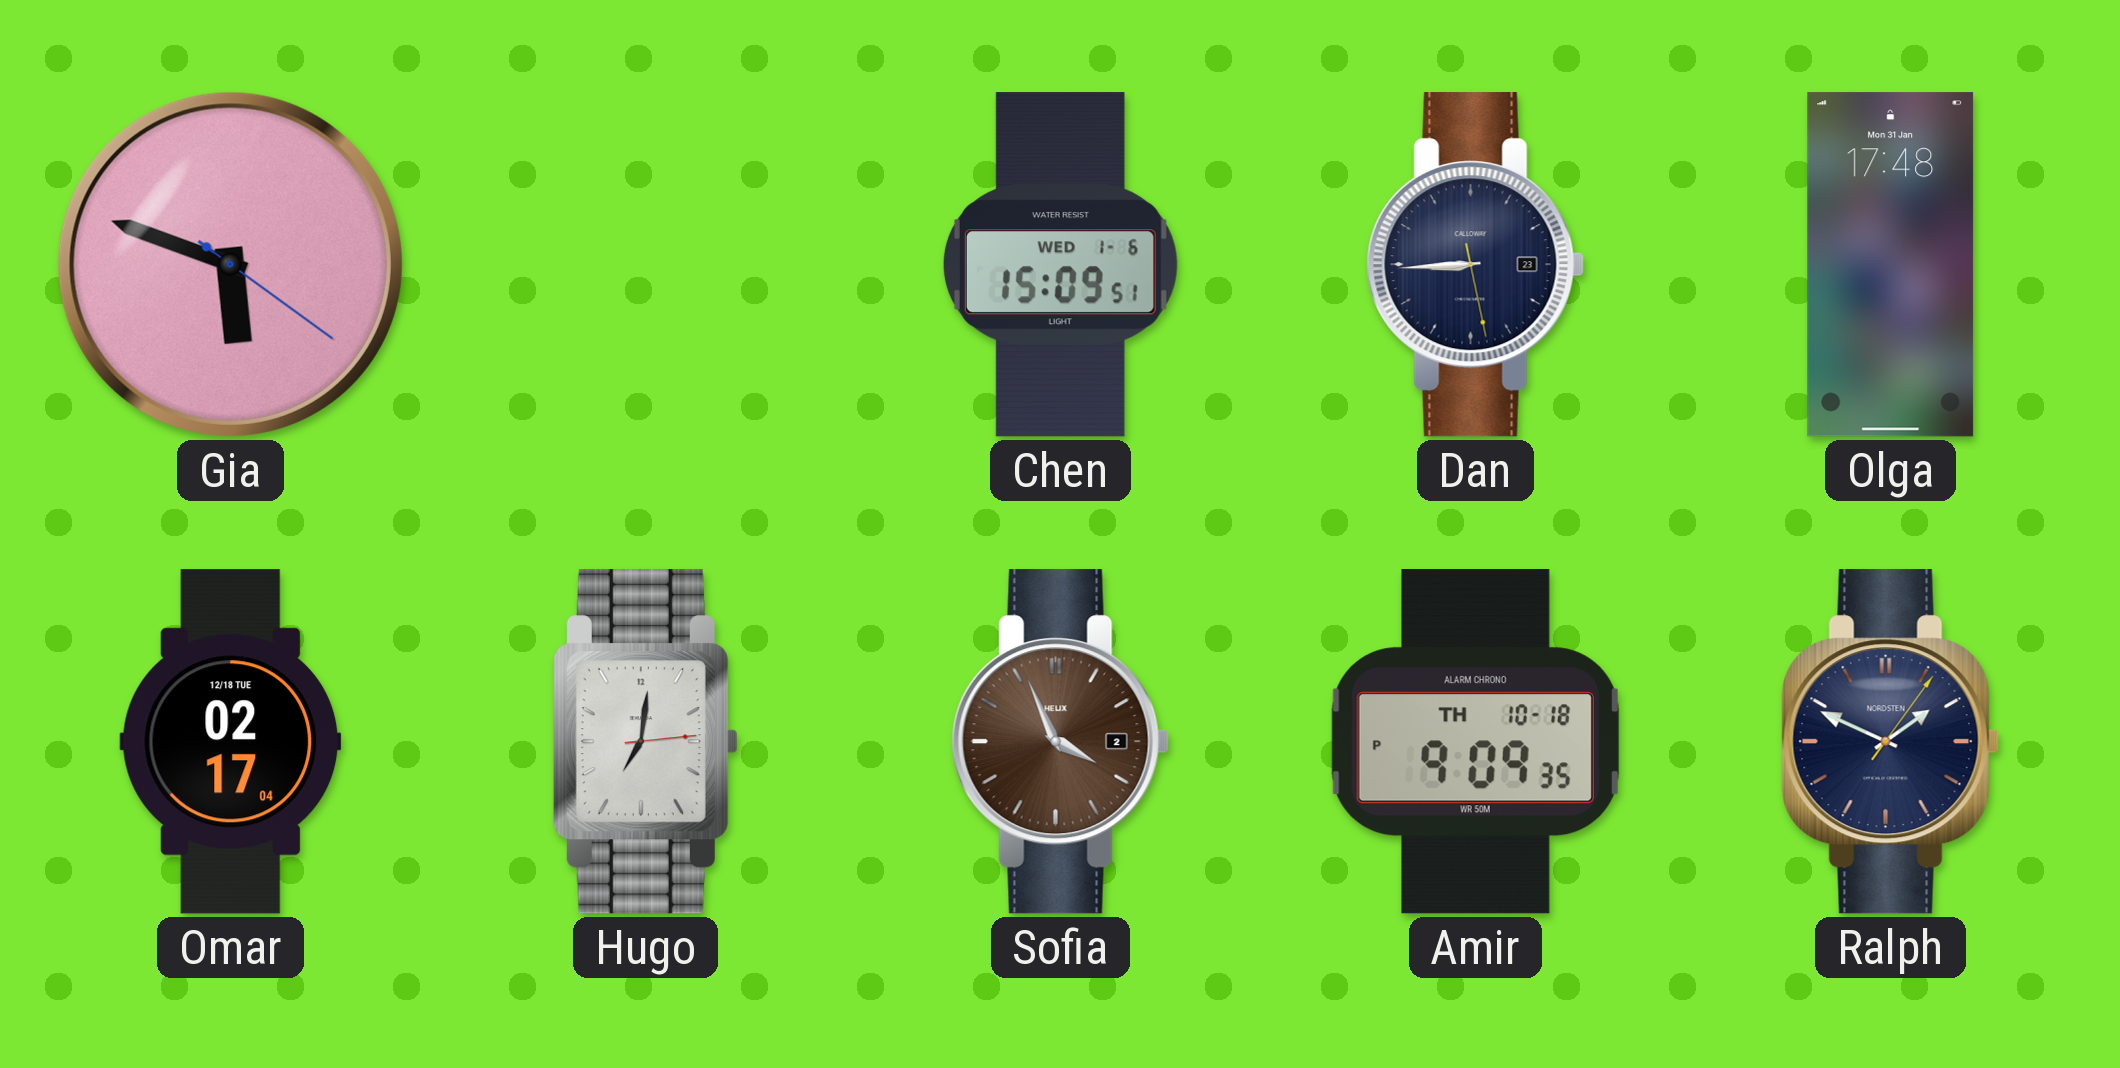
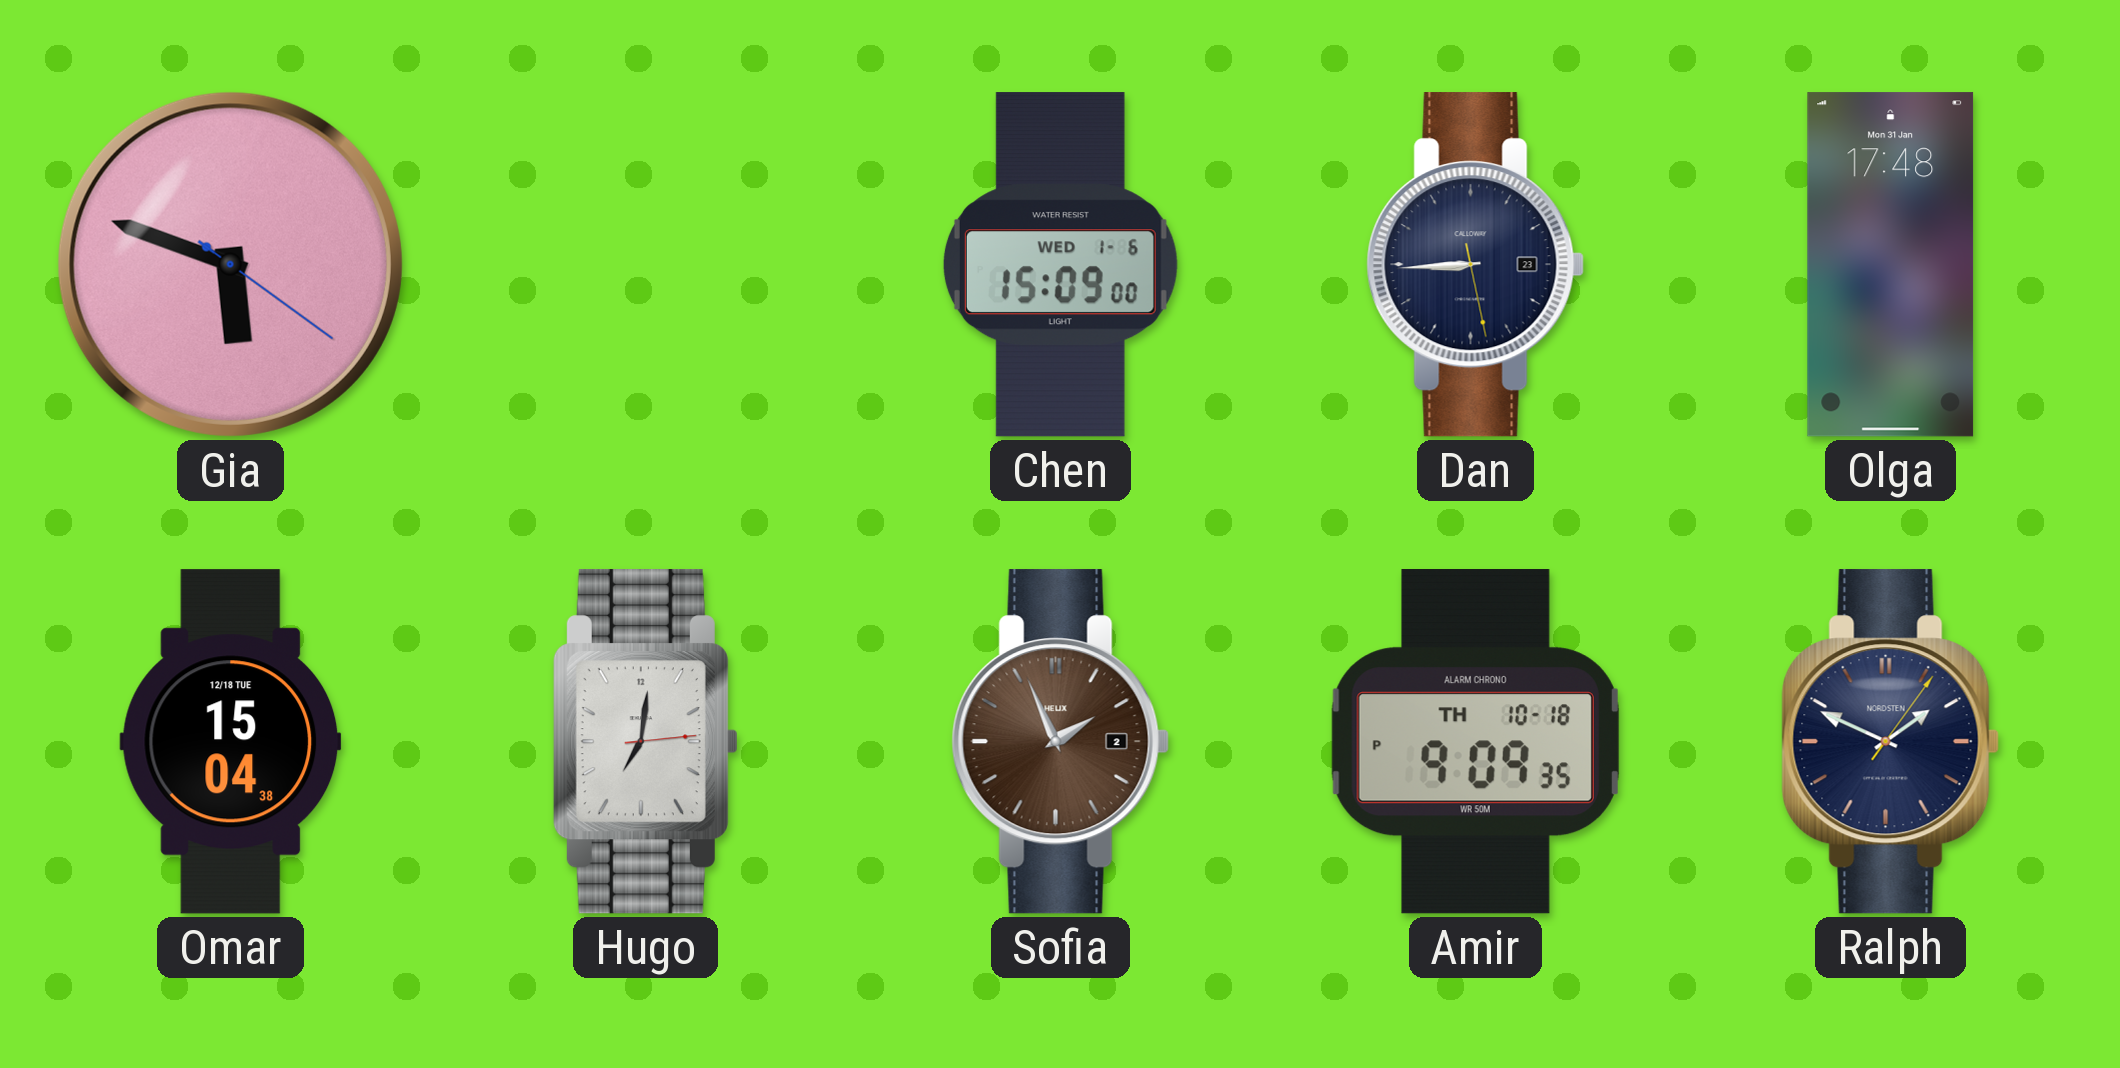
Chen: 15:09:51 -> 15:09:00 (1060, 265)
Omar: 02:17 -> 15:04 (231, 742)
Sofia: 3:56 -> 1:56 (1060, 742)
